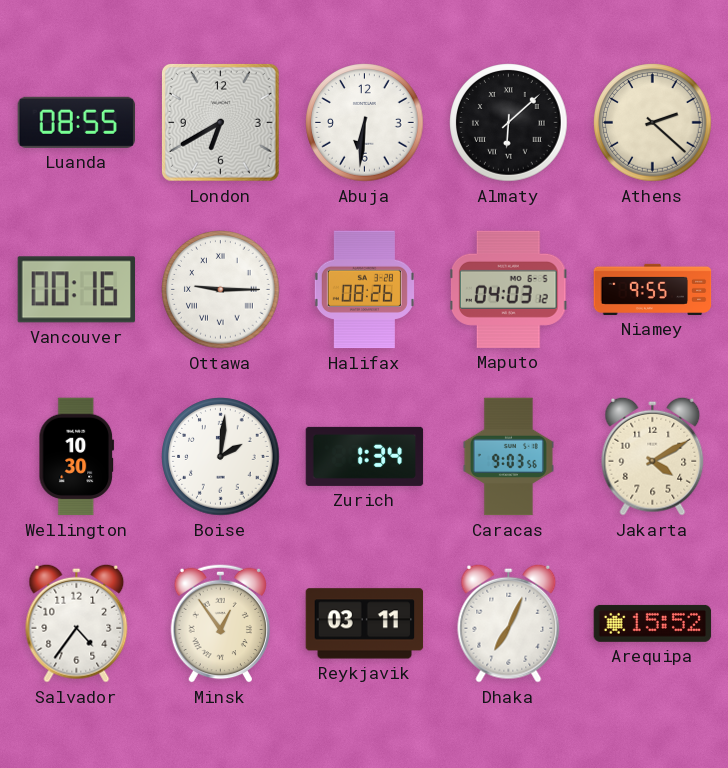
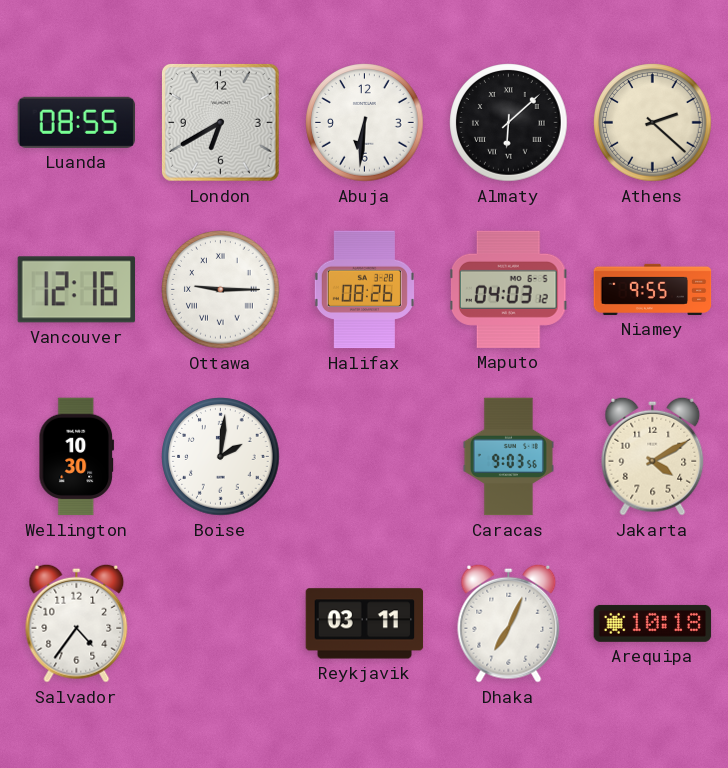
Vancouver: 00:16 -> 12:16 (76, 290)
Zurich: 1:34 -> none (365, 456)
Minsk: 12:54 -> none (220, 623)
Arequipa: 15:52 -> 10:18 (653, 623)
